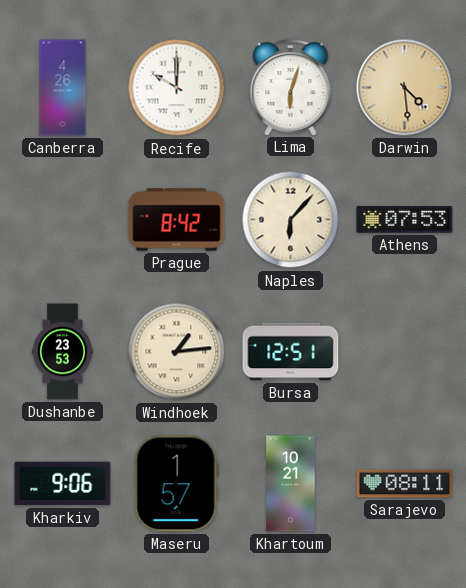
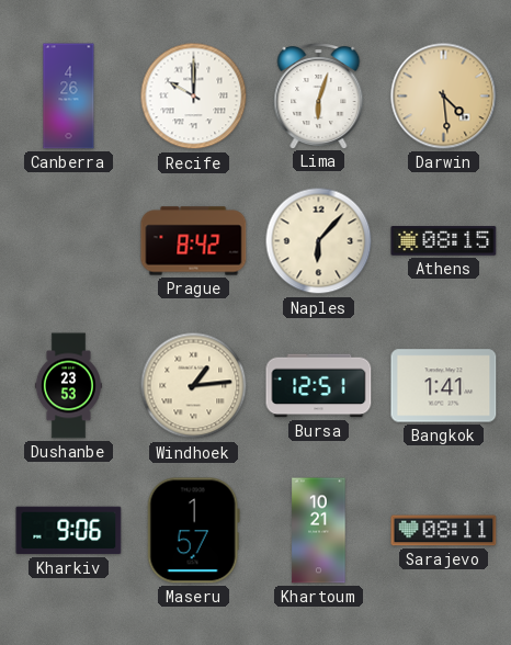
Athens: 07:53 -> 08:15 (444, 241)
Bangkok: none -> 1:41 (444, 386)
